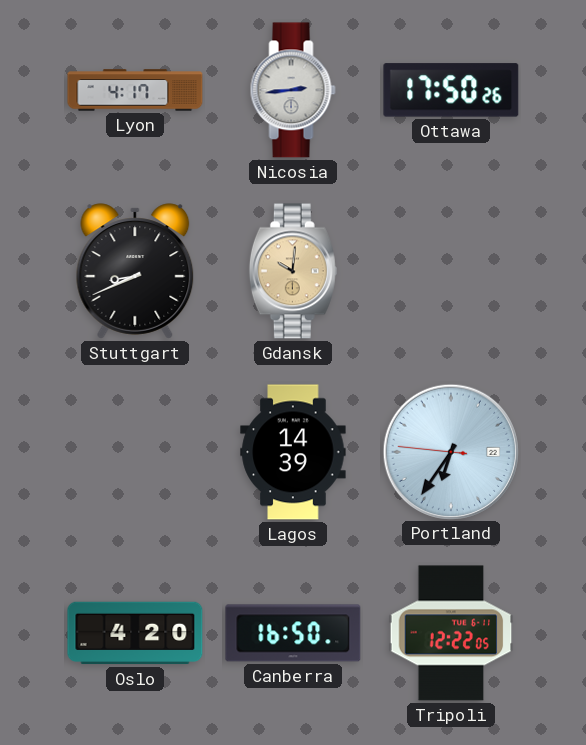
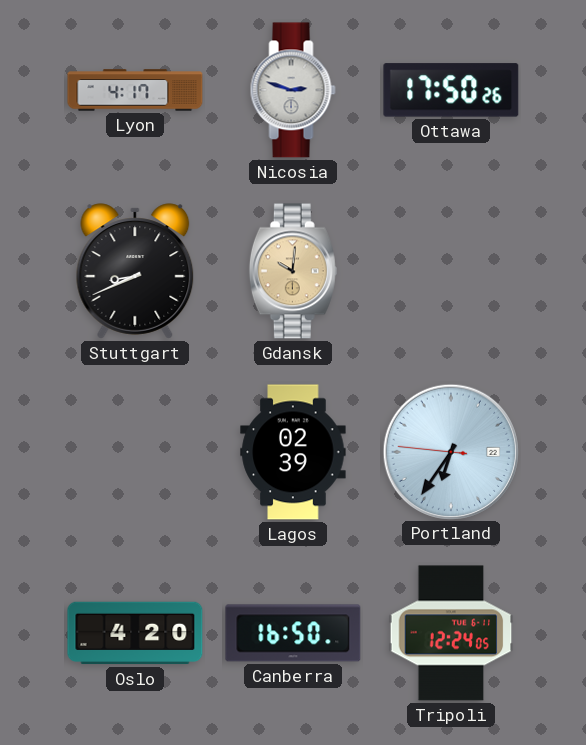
Nicosia: 2:44 -> 2:48 (293, 90)
Lagos: 14:39 -> 02:39 (293, 452)
Tripoli: 12:22 -> 12:24 (451, 633)
